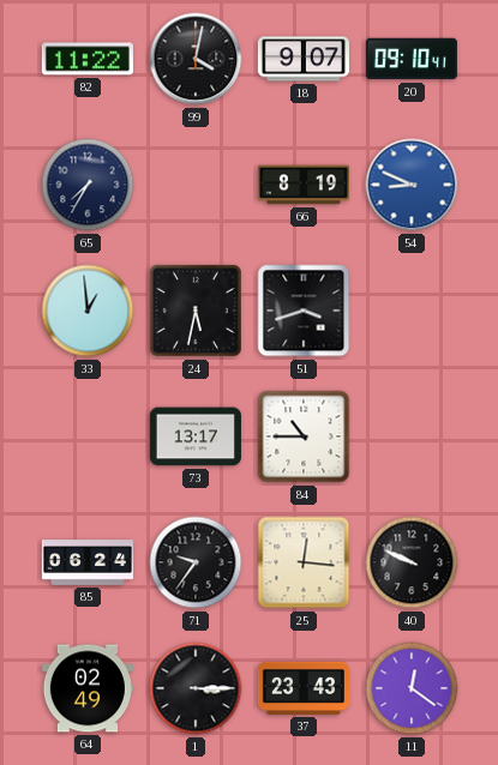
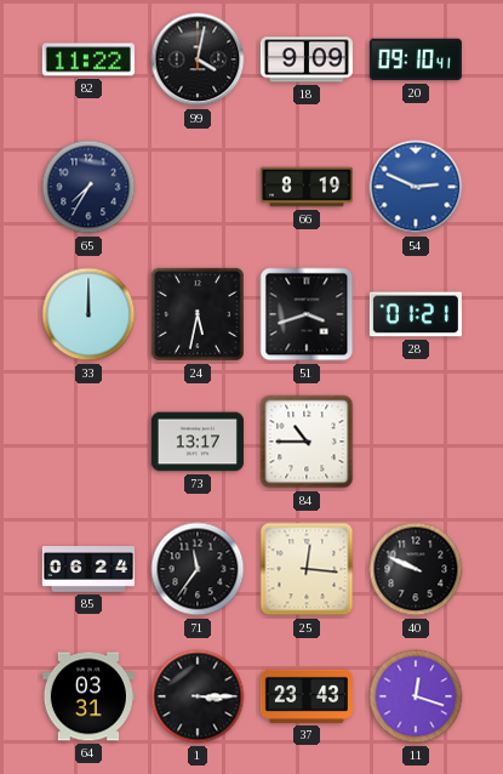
18: 9:07 -> 9:09 (307, 59)
54: 8:49 -> 2:49 (416, 187)
33: 12:59 -> 12:00 (88, 314)
28: none -> 01:21 (416, 314)
71: 9:36 -> 11:36 (198, 569)
64: 02:49 -> 03:31 (88, 696)
11: 12:21 -> 12:18 (416, 696)
